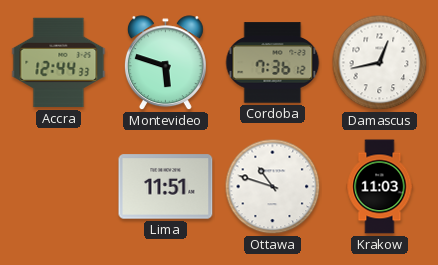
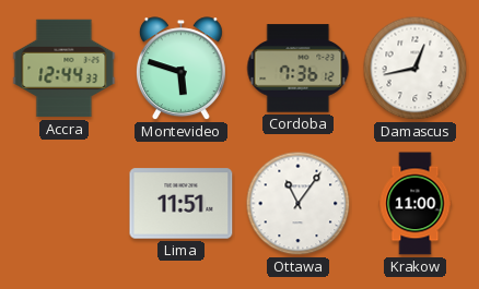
Ottawa: 10:48 -> 11:06 (299, 204)
Krakow: 11:03 -> 11:00 (416, 204)
